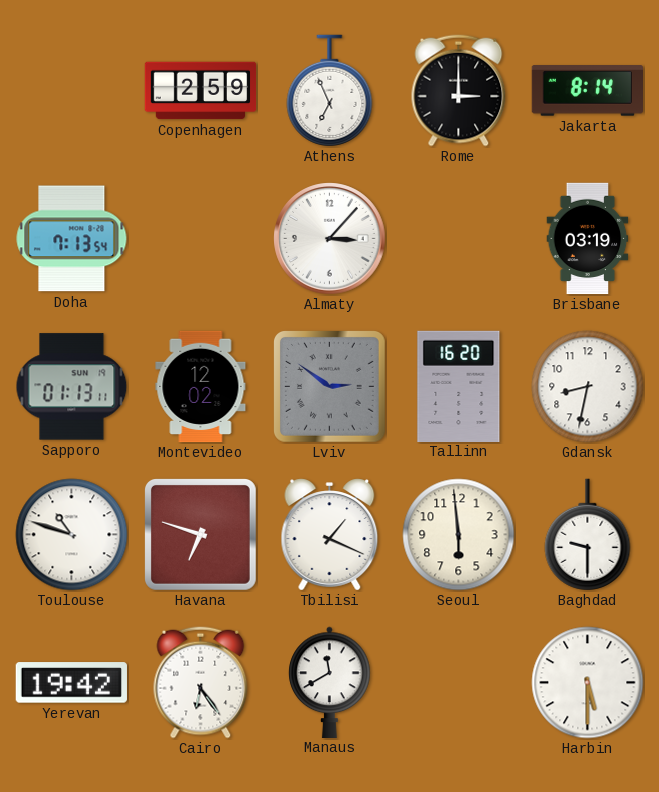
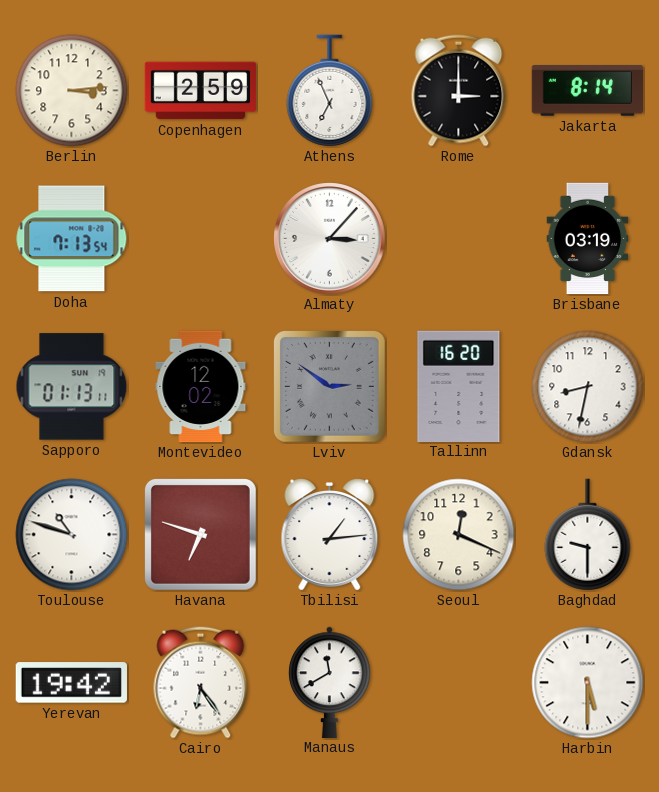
Berlin: none -> 3:14 (72, 91)
Tbilisi: 1:19 -> 1:14 (330, 535)
Seoul: 5:59 -> 12:19 (459, 535)
